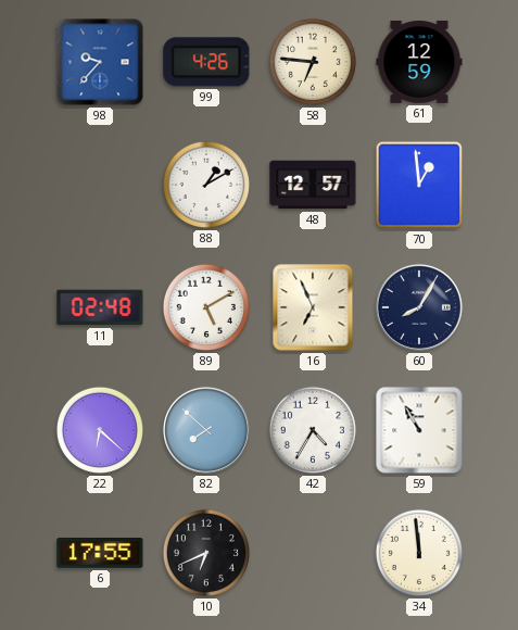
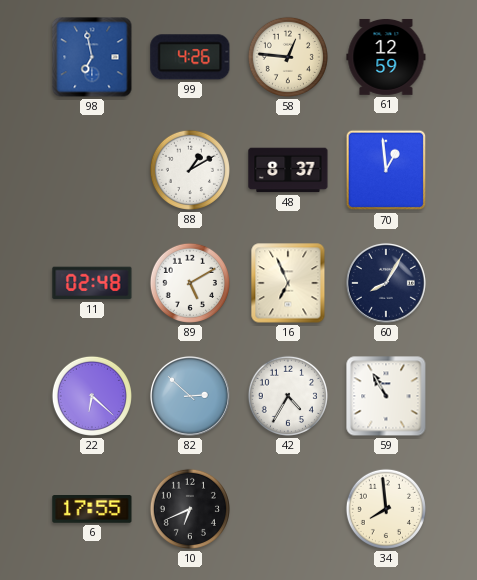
98: 9:37 -> 6:58 (92, 57)
58: 6:46 -> 12:46 (288, 57)
48: 12:57 -> 8:37 (288, 170)
82: 7:52 -> 2:52 (190, 396)
34: 11:59 -> 7:59 (386, 509)
